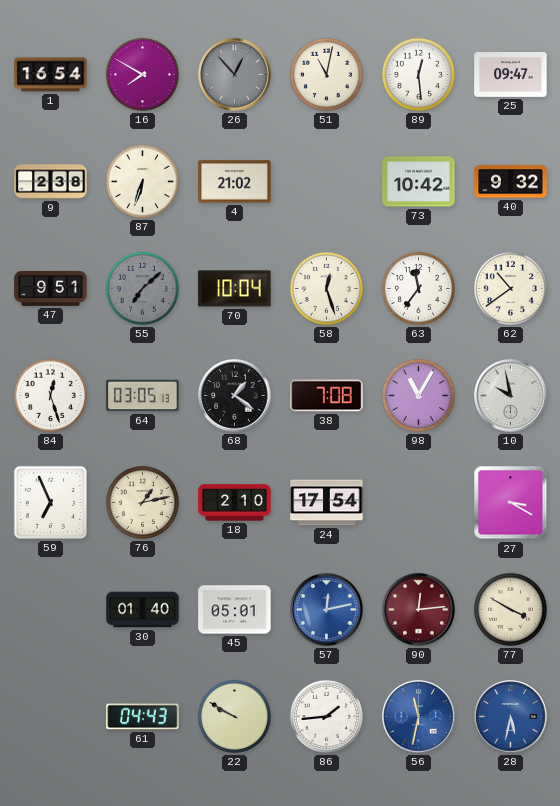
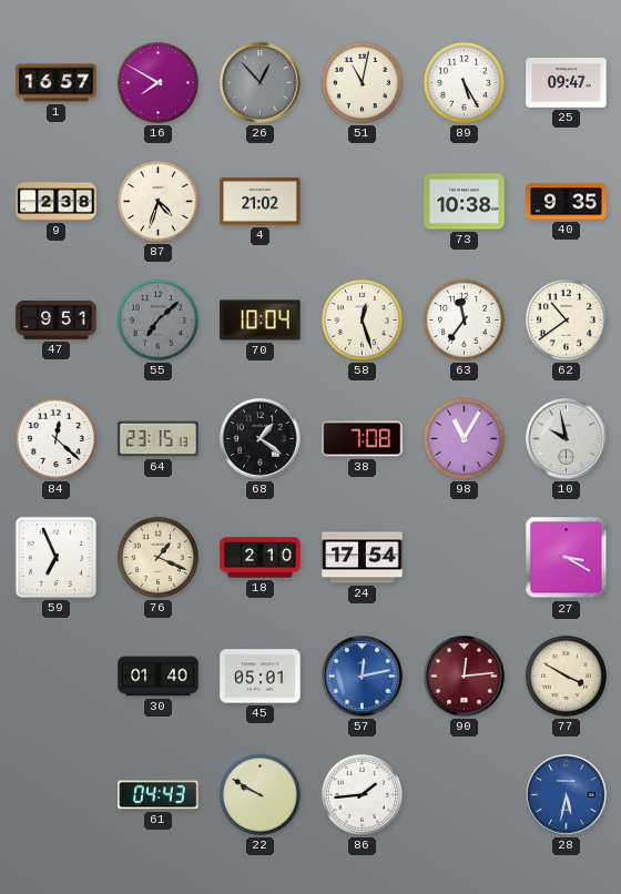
1: 16:54 -> 16:57 (57, 83)
89: 12:29 -> 5:25 (464, 82)
87: 6:33 -> 4:33 (157, 201)
73: 10:42 -> 10:38 (465, 202)
40: 9:32 -> 9:35 (567, 202)
84: 12:27 -> 12:22 (55, 438)
64: 03:05 -> 23:15 (159, 439)
76: 1:13 -> 1:19 (157, 557)
56: 11:32 -> none (419, 717)
